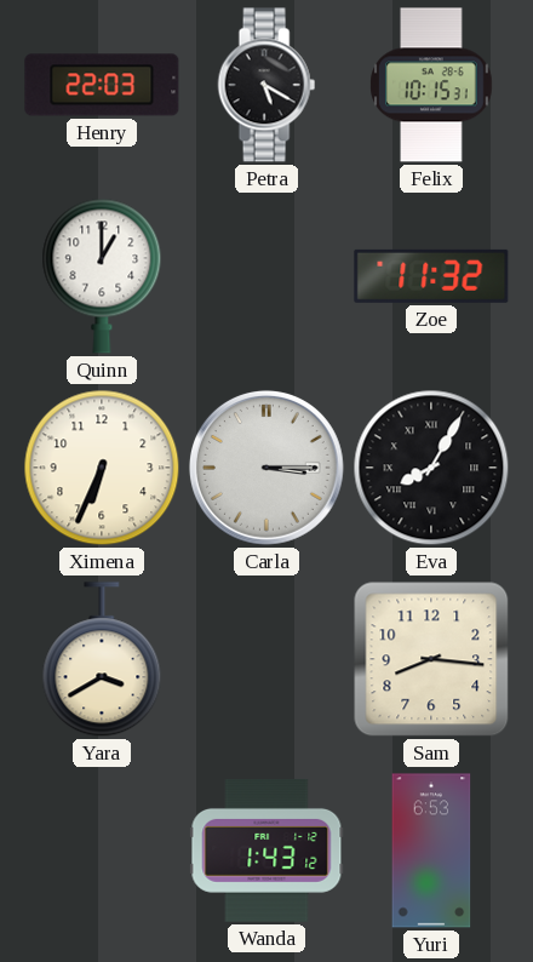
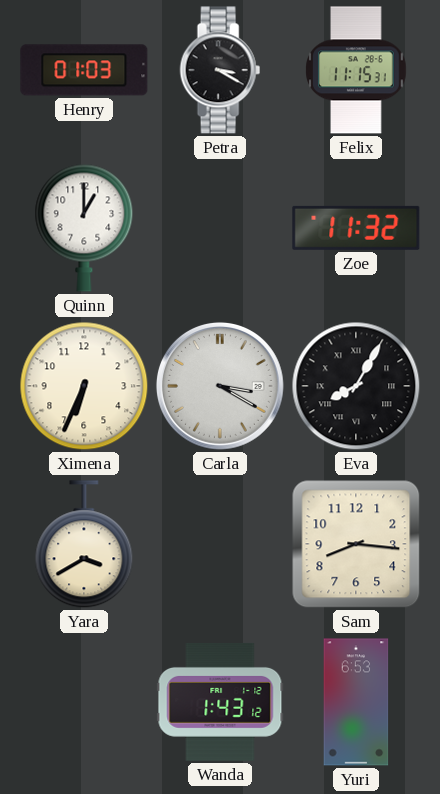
Henry: 22:03 -> 01:03 (84, 70)
Petra: 5:20 -> 3:20 (220, 70)
Felix: 10:15 -> 11:15 (356, 70)
Carla: 3:15 -> 3:20 (220, 386)
